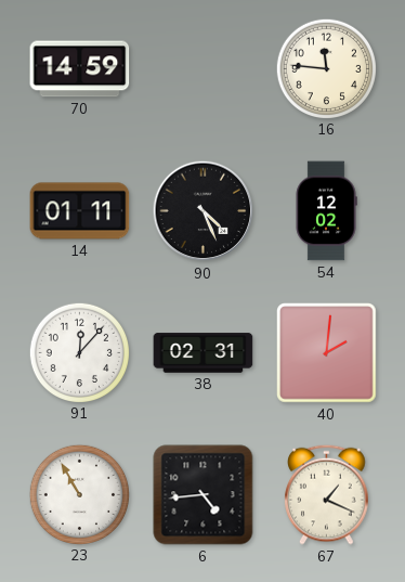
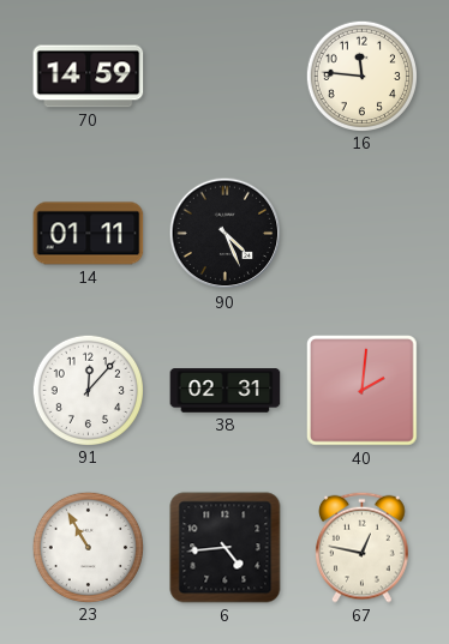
54: 12:02 -> none (326, 211)
67: 1:19 -> 12:47 (363, 547)
